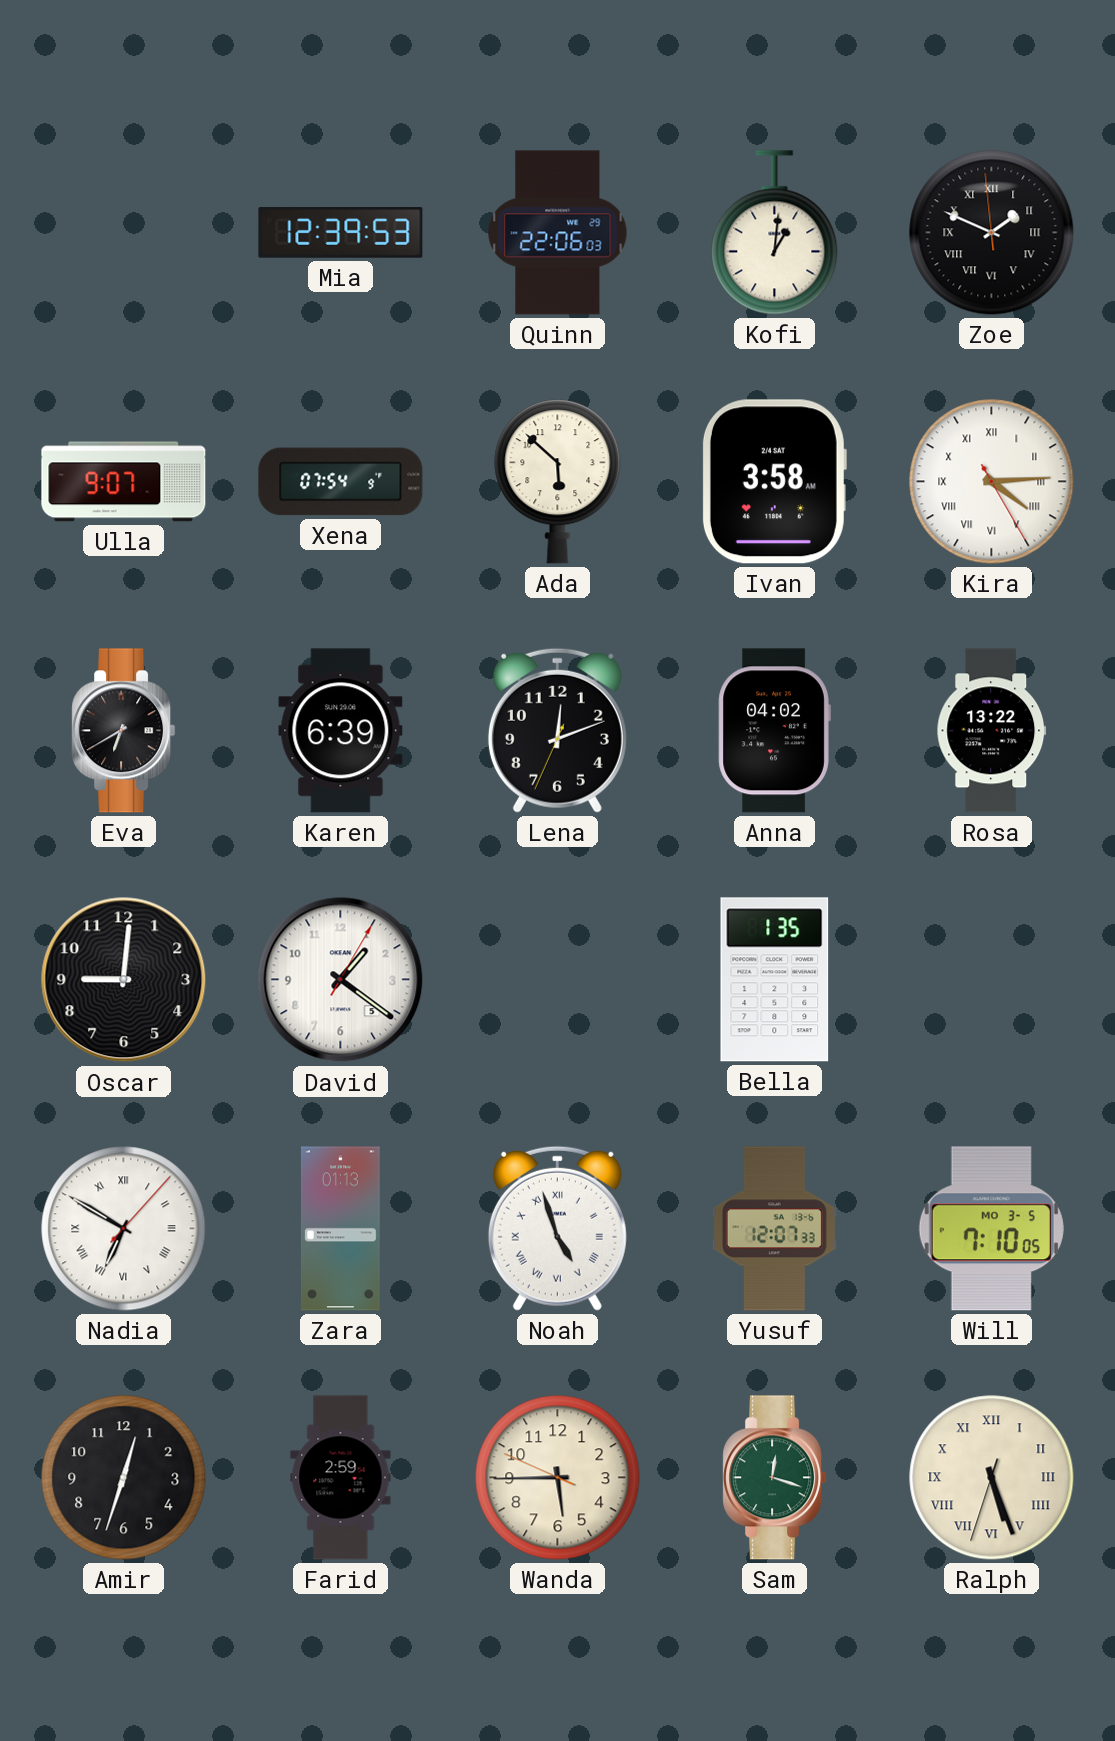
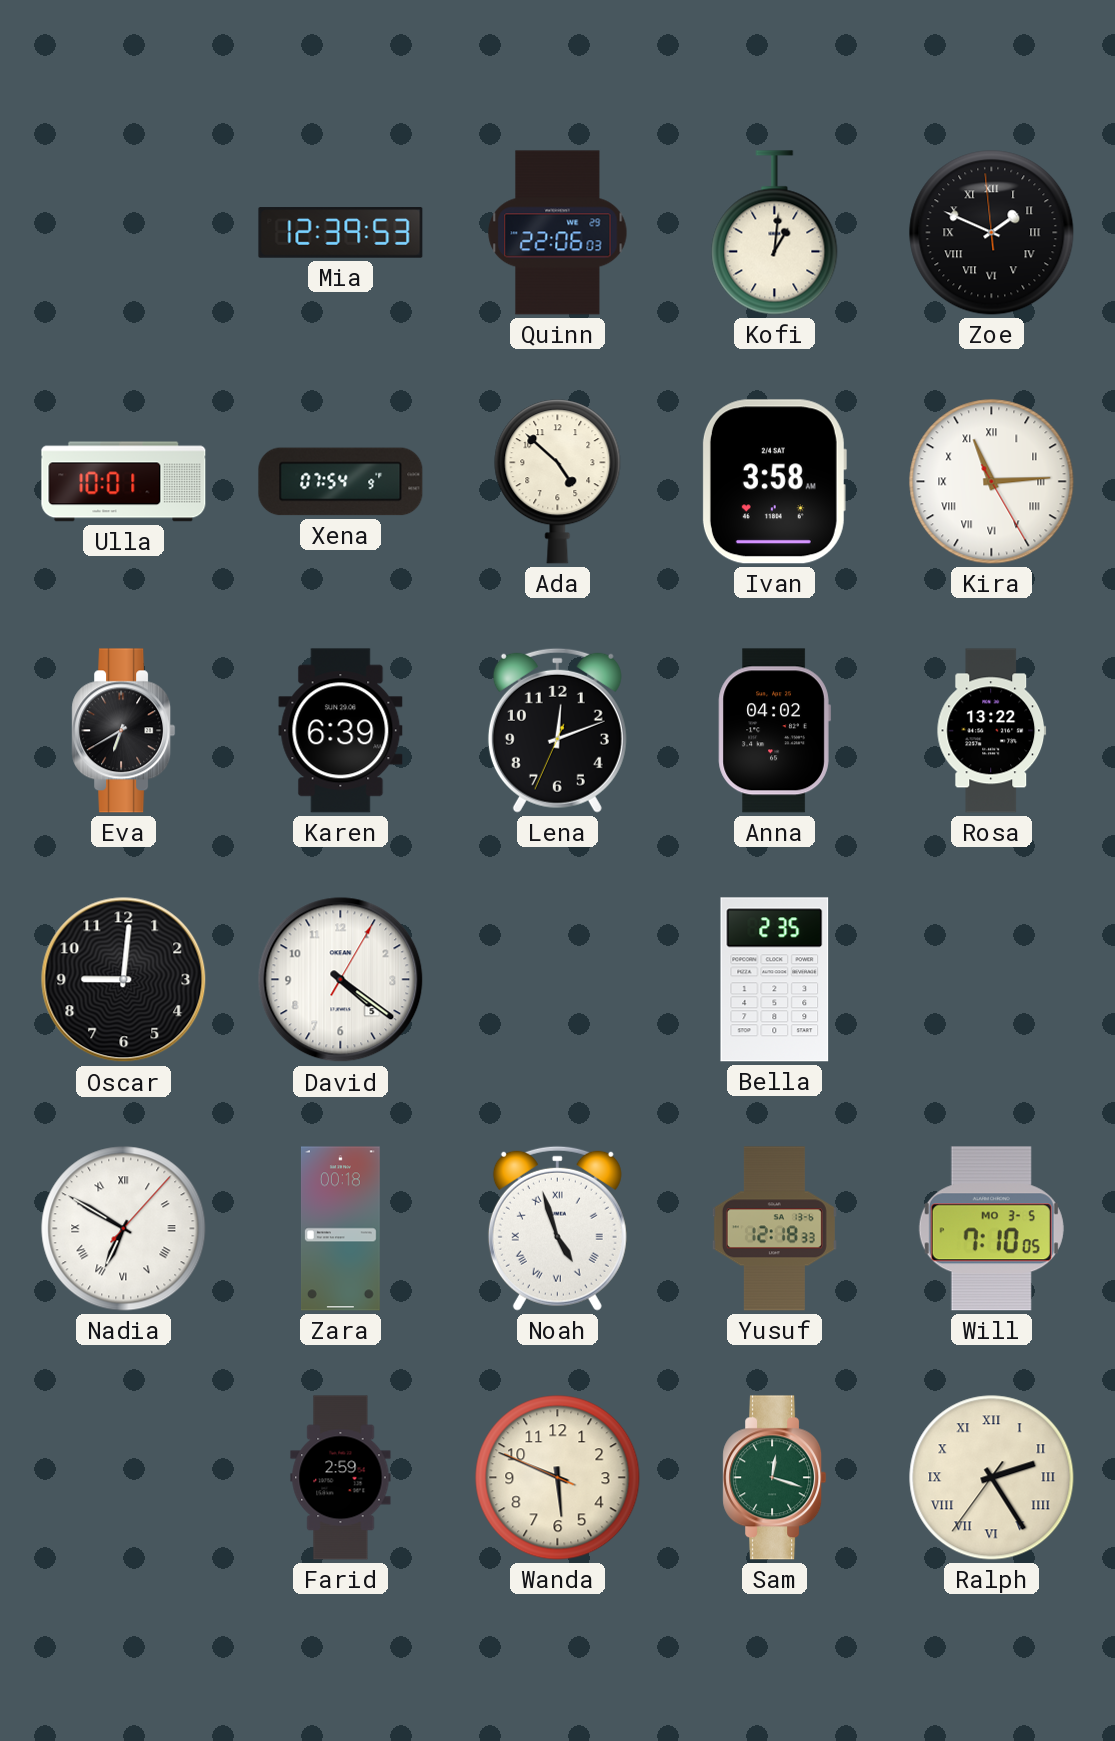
Ulla: 9:07 -> 10:01 (124, 482)
Ada: 5:52 -> 4:52 (558, 482)
Kira: 4:14 -> 11:14 (992, 482)
David: 1:21 -> 4:21 (341, 980)
Bella: 1:35 -> 2:35 (775, 980)
Zara: 01:13 -> 00:18 (340, 1229)
Yusuf: 12:07 -> 12:18 (774, 1229)
Amir: 12:33 -> none (124, 1478)
Wanda: 5:44 -> 5:48 (558, 1478)
Ralph: 5:26 -> 2:24 (992, 1478)
